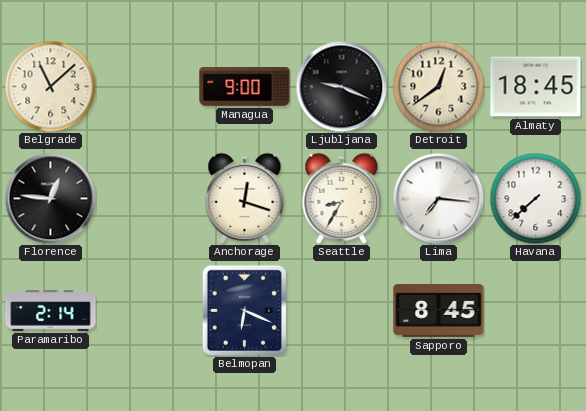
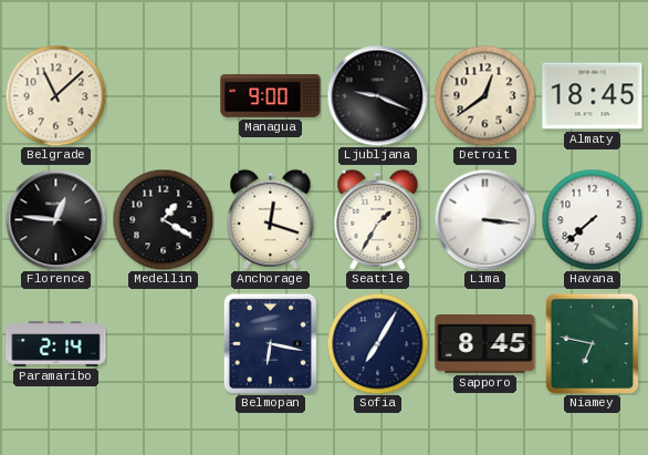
Medellin: none -> 1:20 (163, 219)
Seattle: 8:35 -> 1:35 (378, 219)
Lima: 7:16 -> 3:16 (484, 219)
Belmopan: 6:19 -> 6:17 (270, 343)
Sofia: none -> 7:05 (377, 343)
Niamey: none -> 6:47 (592, 343)
